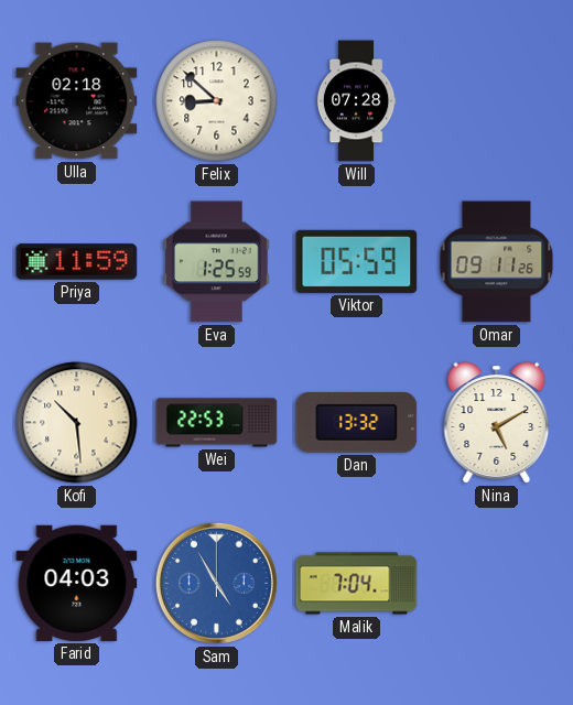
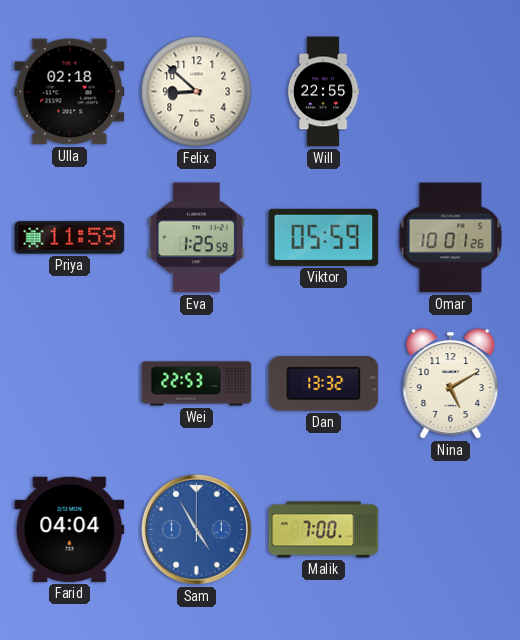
Will: 07:28 -> 22:55 (323, 92)
Omar: 09:11 -> 10:01 (451, 238)
Kofi: 10:29 -> none (77, 423)
Farid: 04:03 -> 04:04 (70, 529)
Malik: 7:04 -> 7:00 (324, 530)
